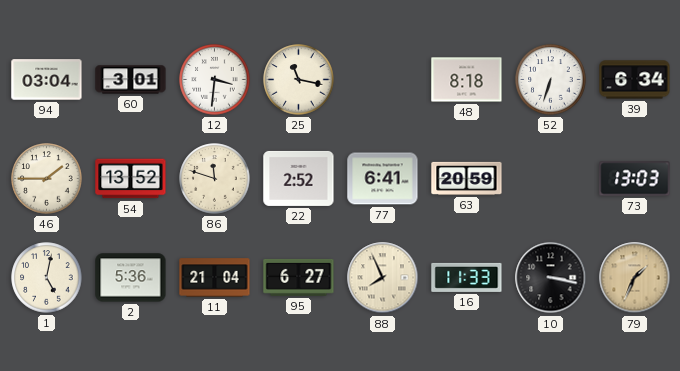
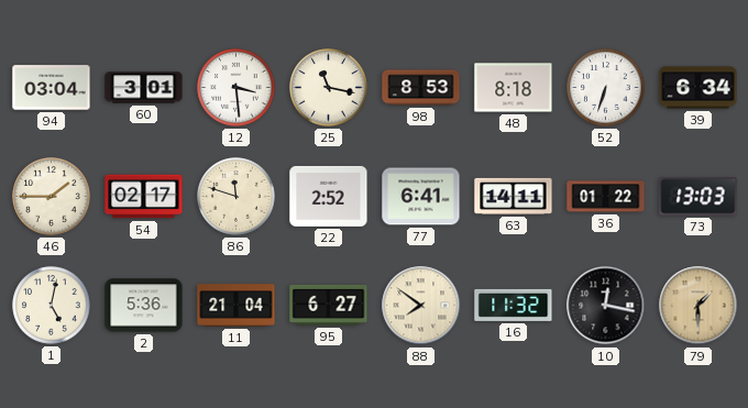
12: 3:31 -> 3:29 (237, 88)
98: none -> 8:53 (421, 88)
54: 13:52 -> 02:17 (144, 197)
63: 20:59 -> 14:11 (514, 196)
36: none -> 01:22 (606, 197)
88: 7:56 -> 7:51 (421, 306)
16: 11:33 -> 11:32 (514, 305)
10: 3:17 -> 12:17 (606, 306)
79: 1:34 -> 1:30 (698, 306)
